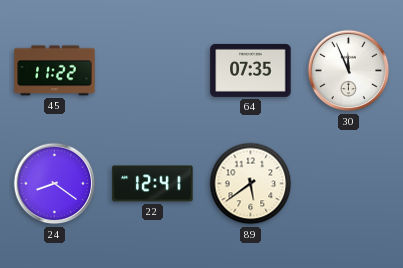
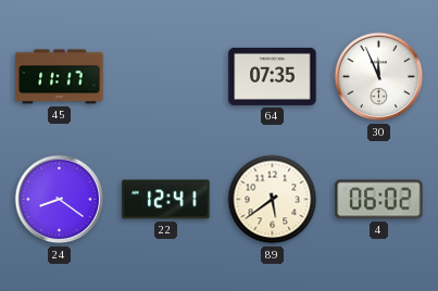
45: 11:22 -> 11:17 (60, 77)
4: none -> 06:02 (379, 200)
